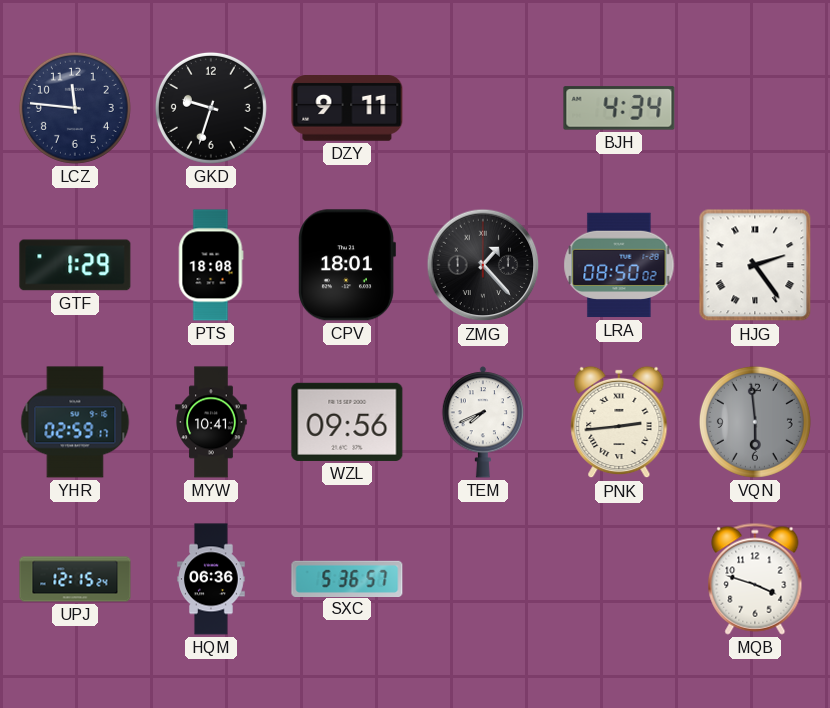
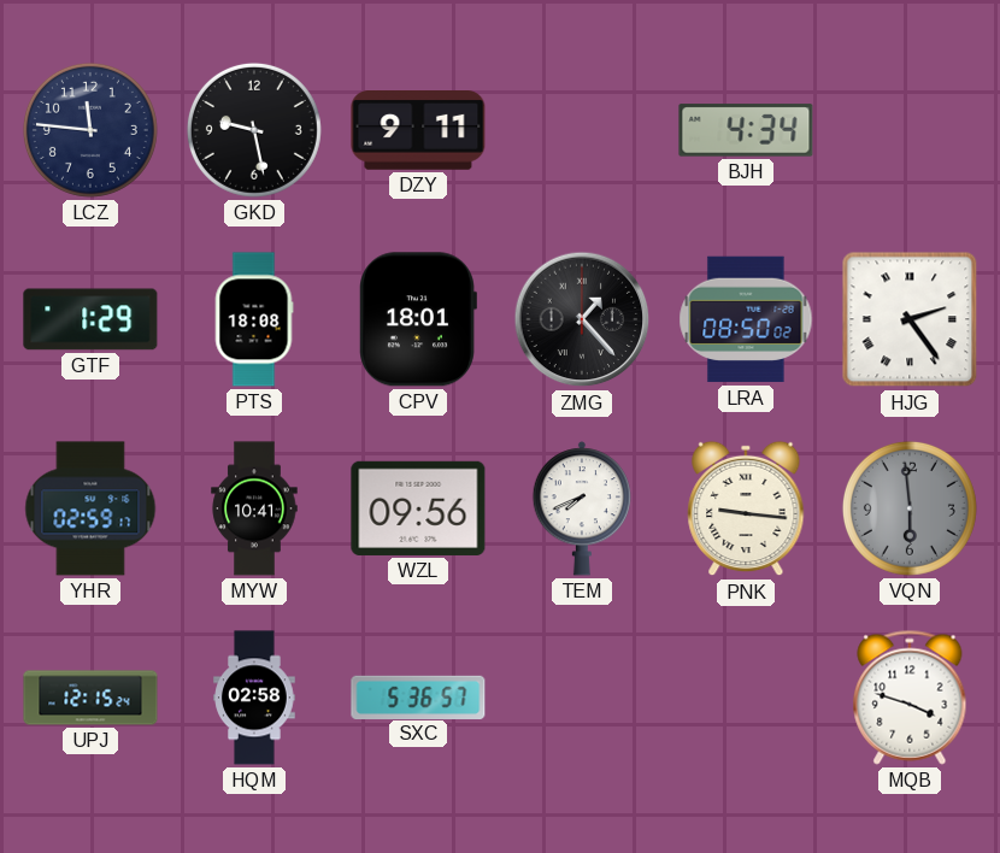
GKD: 9:33 -> 9:28 (254, 130)
PNK: 2:44 -> 9:16 (746, 508)
HQM: 06:36 -> 02:58 (254, 698)
